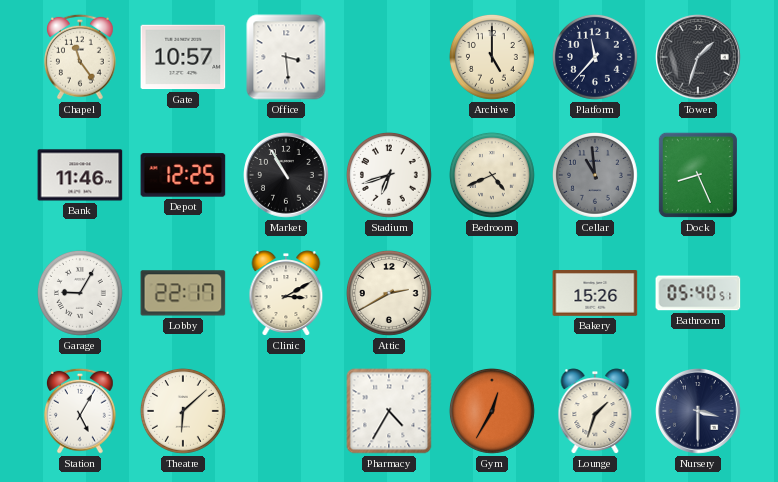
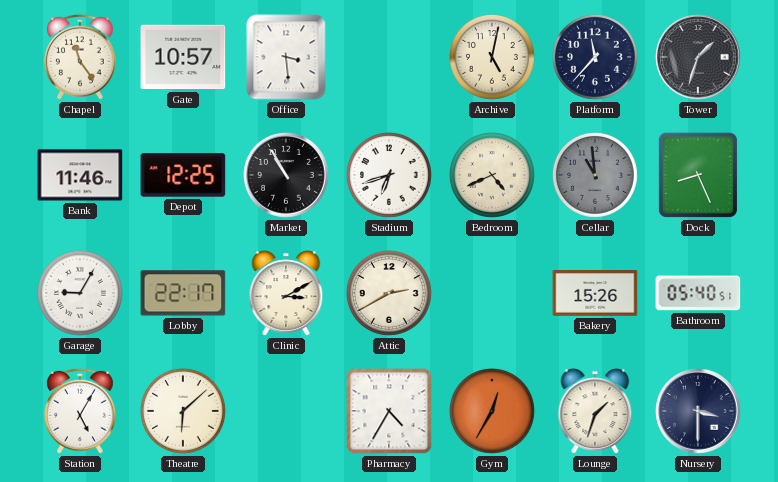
Archive: 5:00 -> 5:02 (492, 57)
